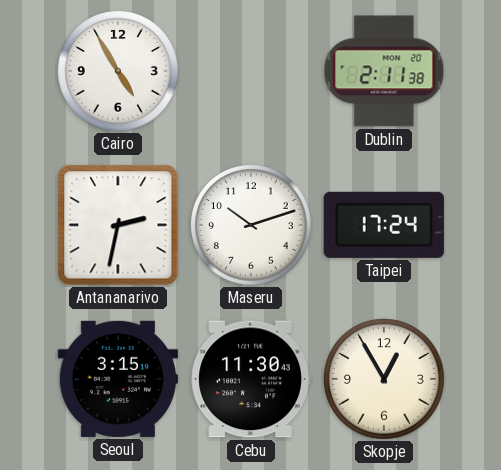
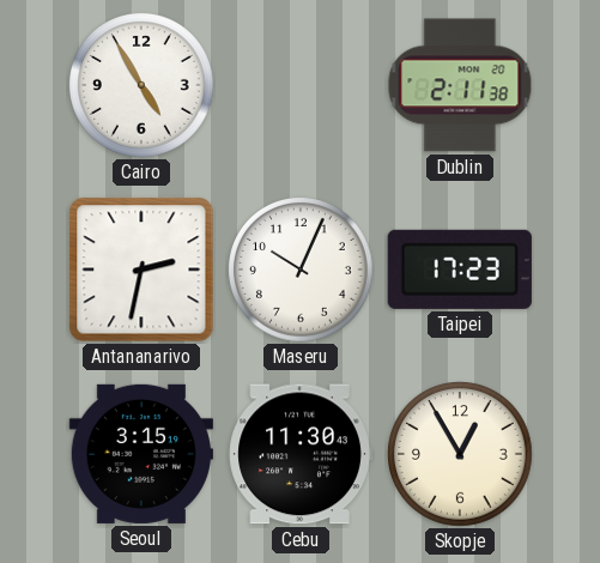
Maseru: 10:12 -> 10:04 (302, 271)
Taipei: 17:24 -> 17:23 (460, 270)
